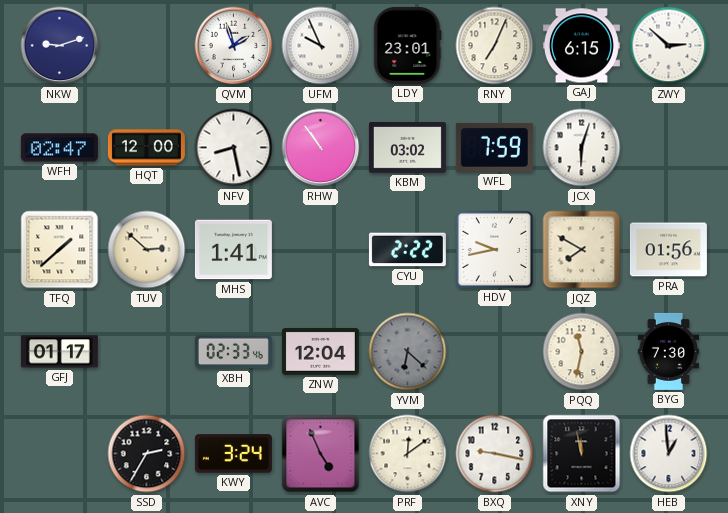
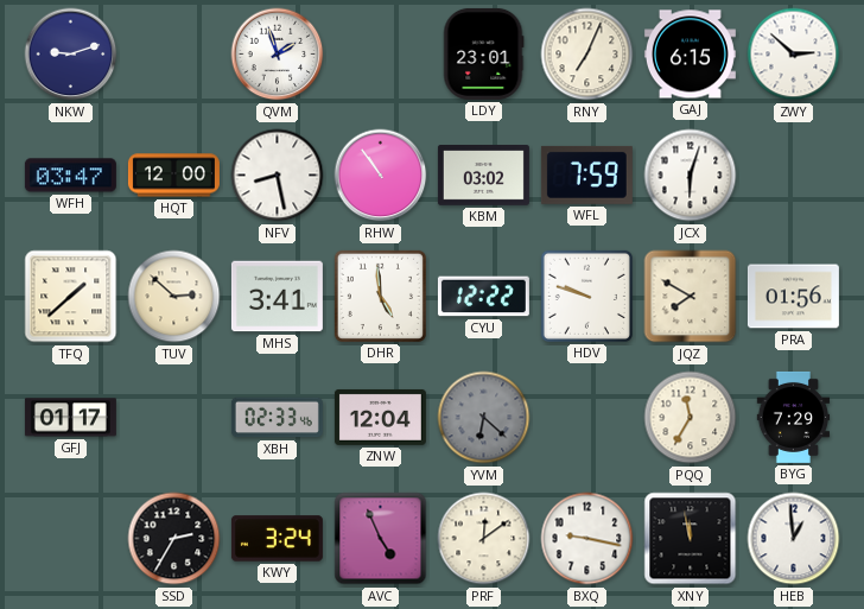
UFM: 9:56 -> none (321, 46)
WFH: 02:47 -> 03:47 (70, 176)
MHS: 1:41 -> 3:41 (277, 297)
DHR: none -> 4:59 (380, 296)
CYU: 2:22 -> 12:22 (483, 297)
HDV: 9:43 -> 9:48 (586, 296)
PQQ: 11:32 -> 11:35 (691, 418)
BYG: 7:30 -> 7:29 (794, 417)
